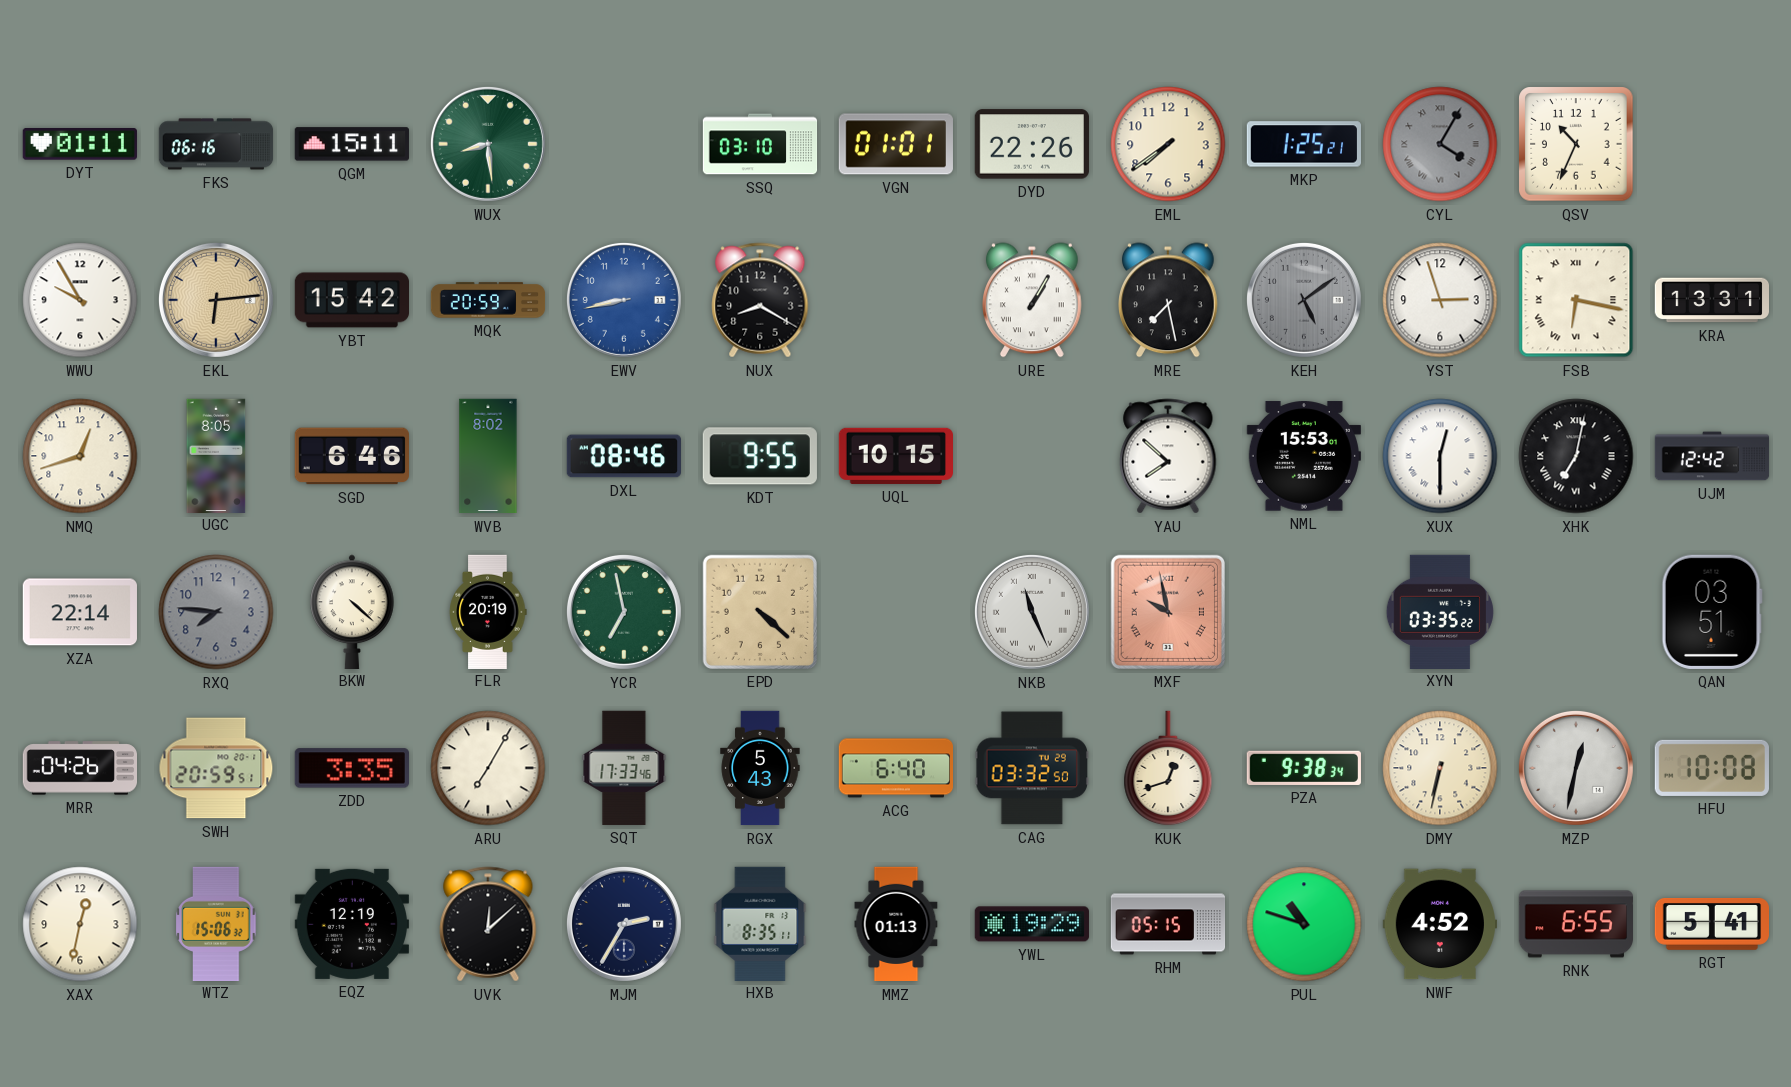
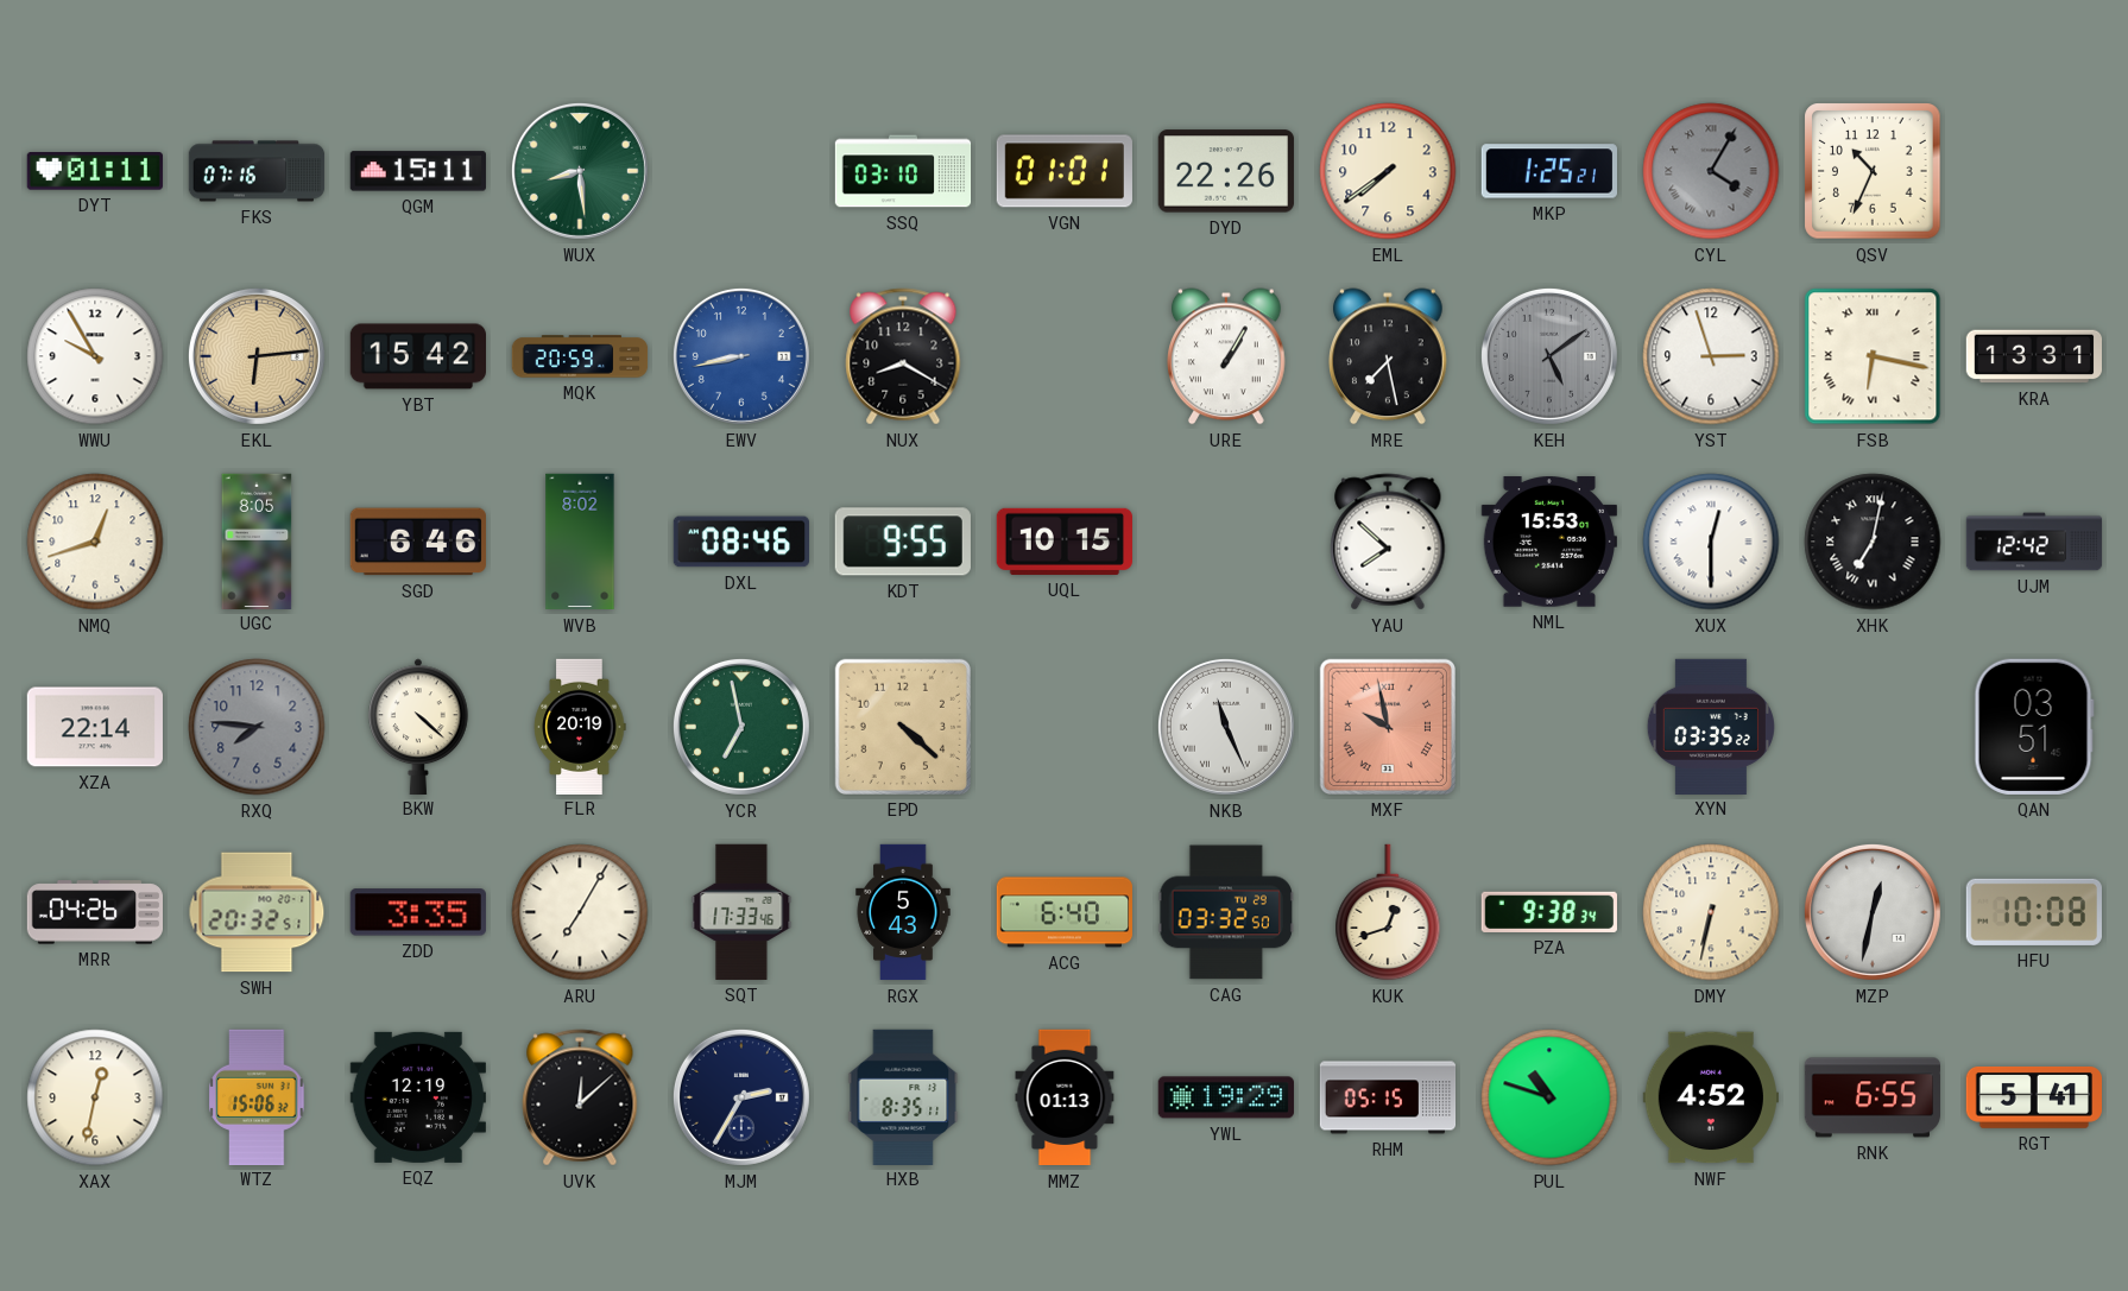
FKS: 06:16 -> 07:16 (257, 171)
SWH: 20:59 -> 20:32 (257, 912)
